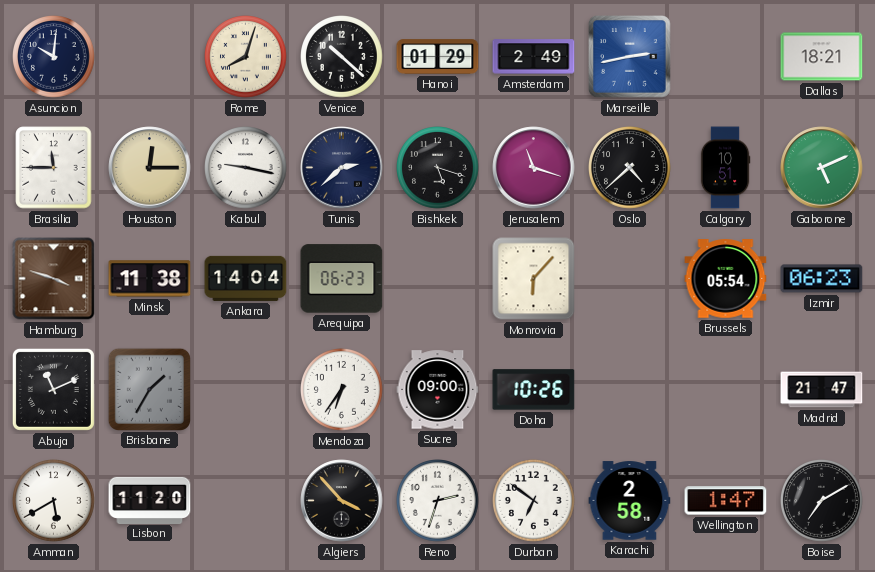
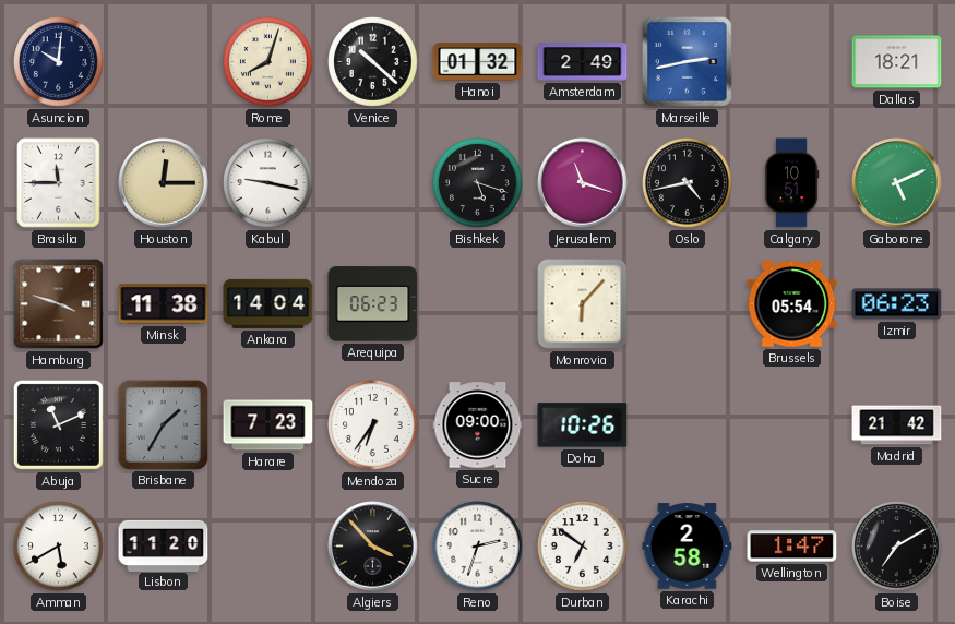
Hanoi: 01:29 -> 01:32 (478, 62)
Tunis: 2:38 -> none (342, 168)
Oslo: 4:38 -> 4:43 (688, 183)
Harare: none -> 7:23 (268, 425)
Madrid: 21:47 -> 21:42 (897, 425)
